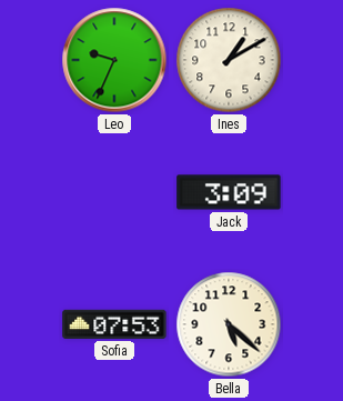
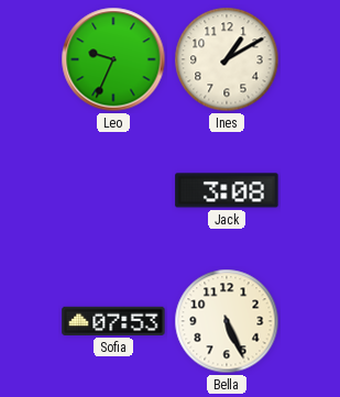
Jack: 3:09 -> 3:08 (227, 190)
Bella: 5:22 -> 5:26 (227, 321)
